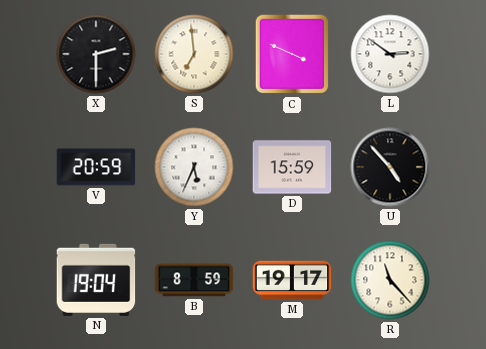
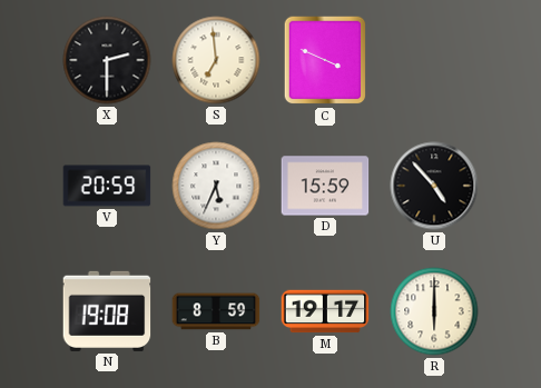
L: 2:51 -> none (390, 54)
N: 19:04 -> 19:08 (107, 311)
R: 11:23 -> 6:00 (434, 311)
